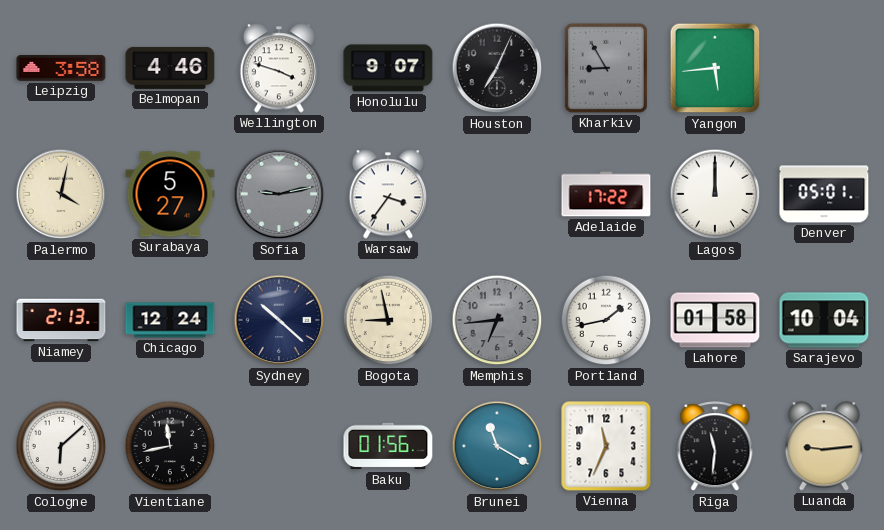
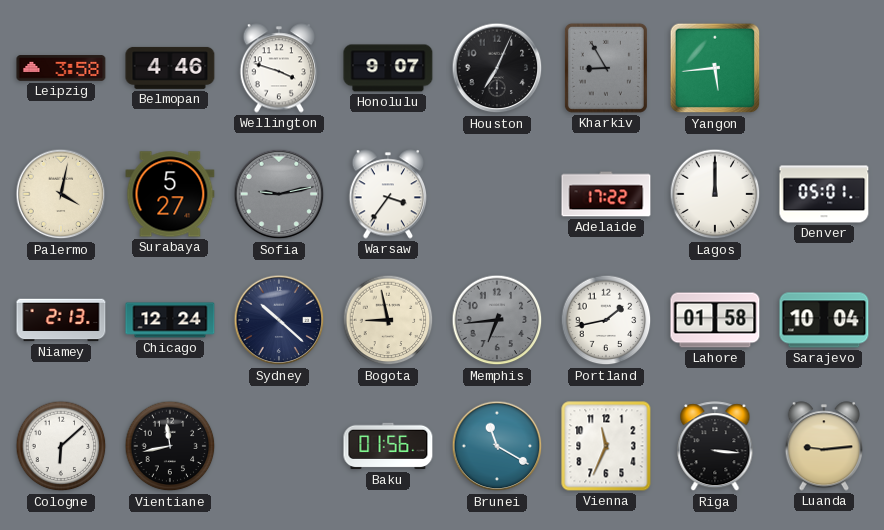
Riga: 11:31 -> 3:16 (715, 447)
